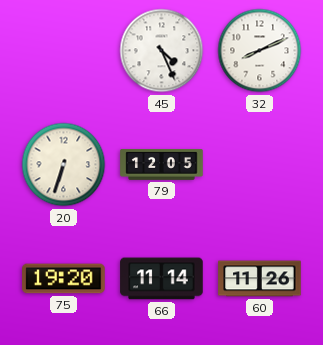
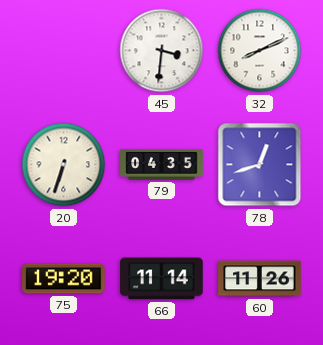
45: 4:26 -> 3:31 (162, 51)
79: 12:05 -> 04:35 (162, 165)
78: none -> 12:42 (260, 165)
